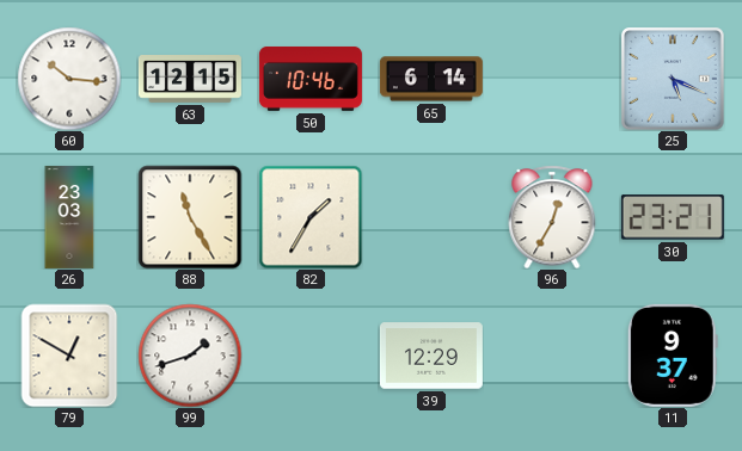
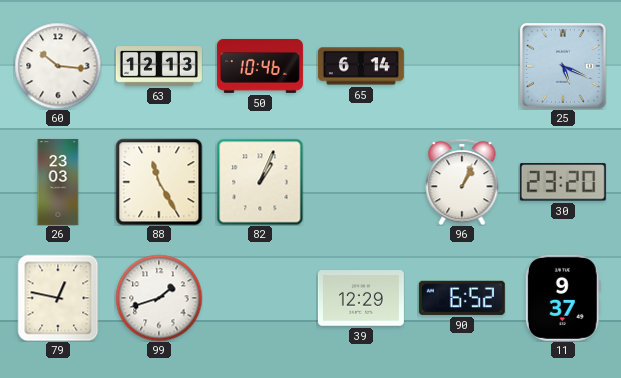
63: 12:15 -> 12:13 (159, 66)
82: 1:35 -> 1:04 (260, 182)
96: 12:35 -> 1:04 (462, 182)
30: 23:21 -> 23:20 (563, 182)
79: 12:50 -> 12:47 (58, 298)
90: none -> 6:52 (462, 298)
